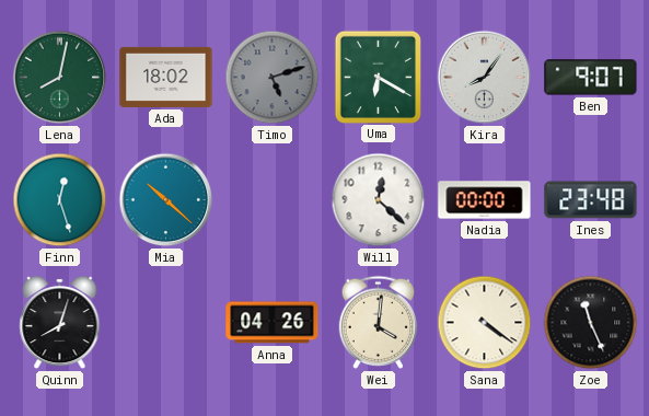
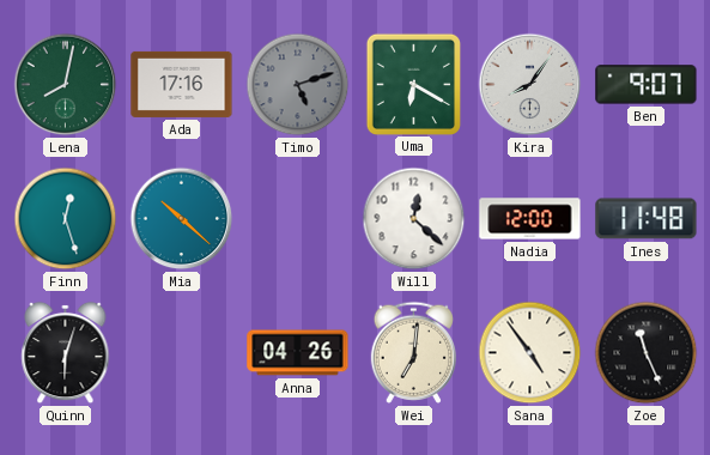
Ada: 18:02 -> 17:16 (182, 84)
Nadia: 00:00 -> 12:00 (530, 219)
Ines: 23:48 -> 11:48 (647, 219)
Quinn: 8:03 -> 6:03 (66, 353)
Wei: 4:01 -> 7:01 (413, 352)
Sana: 4:21 -> 4:54 (530, 353)
